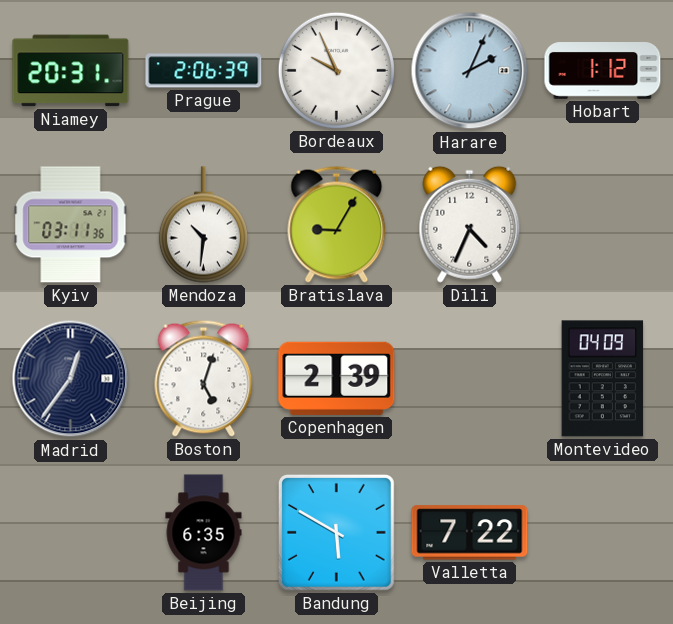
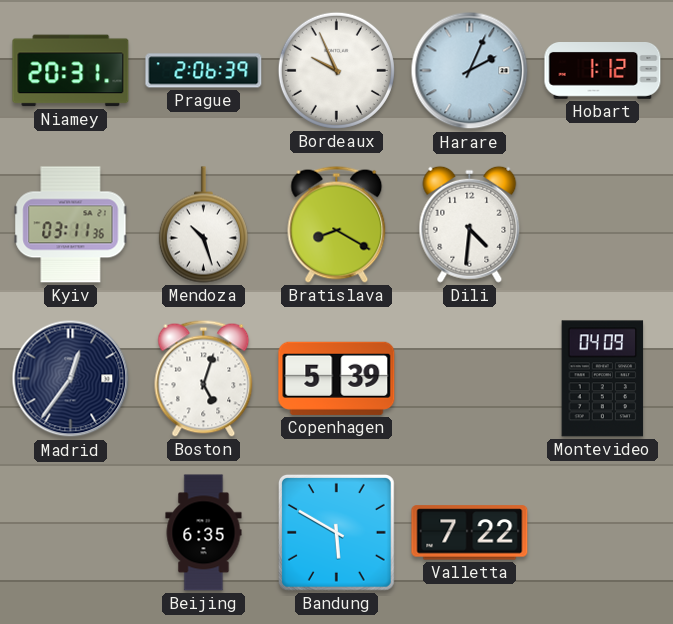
Mendoza: 10:31 -> 10:27 (203, 225)
Bratislava: 9:05 -> 8:20 (337, 224)
Dili: 4:34 -> 4:31 (470, 224)
Copenhagen: 2:39 -> 5:39 (337, 378)
